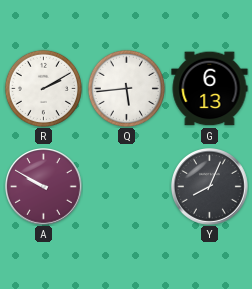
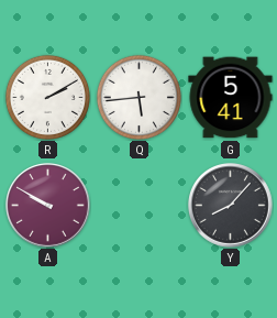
G: 6:13 -> 5:41 (231, 98)
Y: 8:04 -> 8:07 (231, 206)
